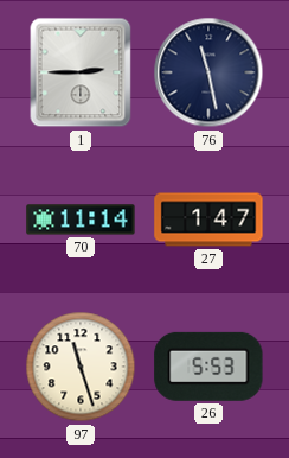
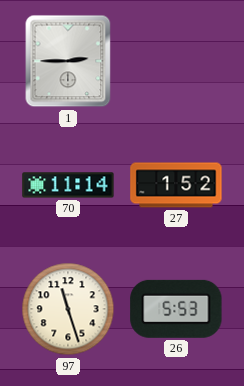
76: 11:28 -> none (208, 72)
27: 1:47 -> 1:52 (176, 185)
